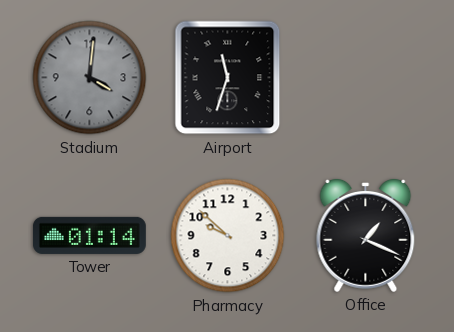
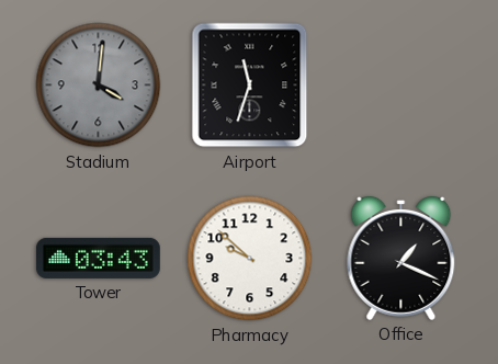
Tower: 01:14 -> 03:43 (98, 258)
